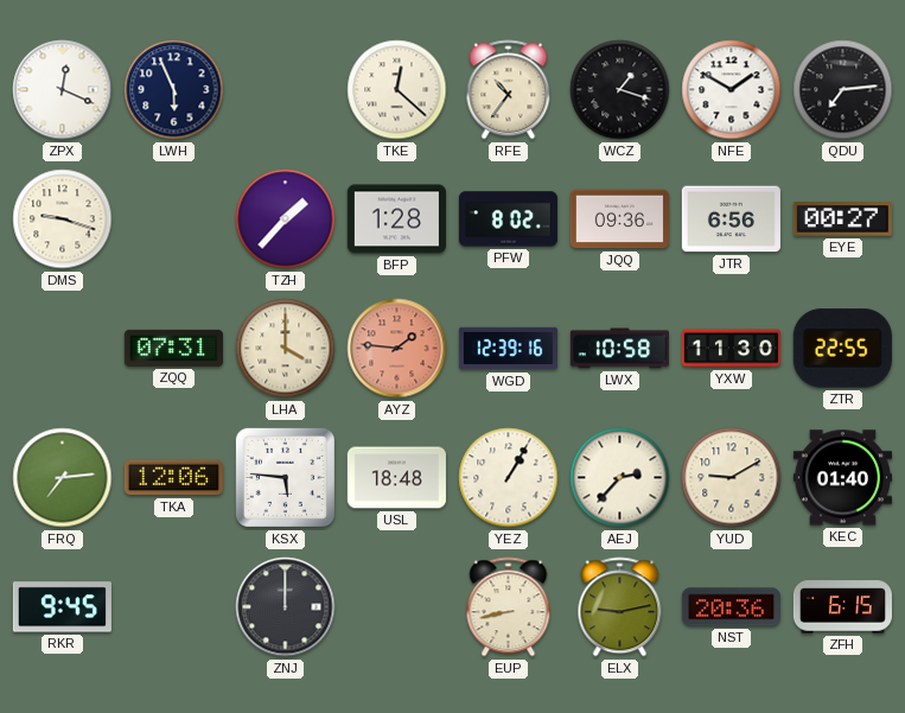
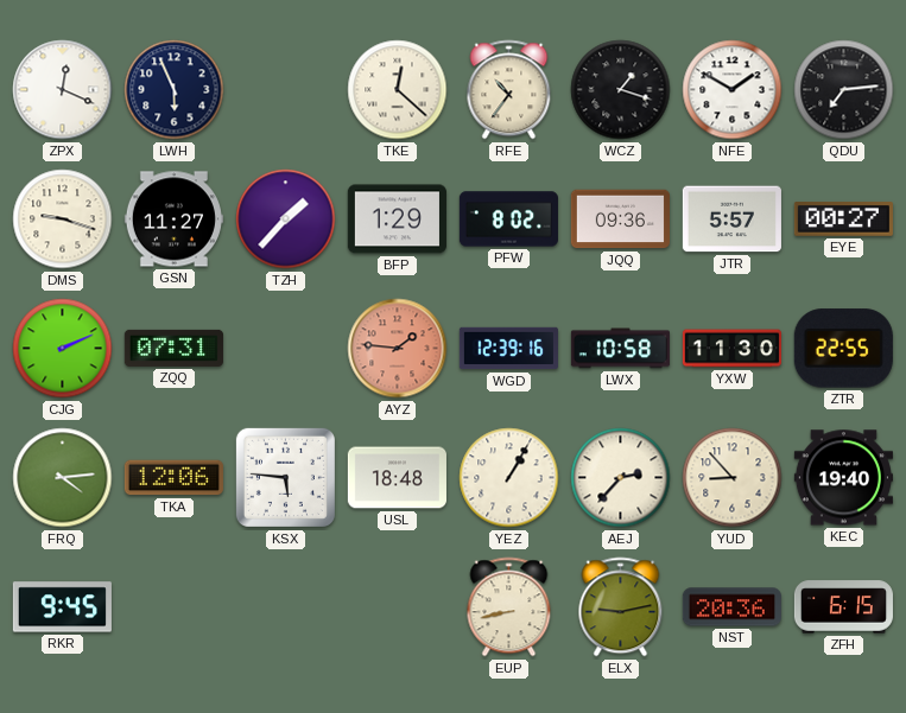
GSN: none -> 11:27 (173, 219)
BFP: 1:28 -> 1:29 (397, 219)
JTR: 6:56 -> 5:57 (731, 219)
CJG: none -> 2:11 (63, 349)
LHA: 4:00 -> none (286, 349)
FRQ: 7:14 -> 4:14 (63, 478)
YUD: 9:10 -> 8:53 (733, 478)
KEC: 01:40 -> 19:40 (843, 478)
ZNJ: 12:00 -> none (286, 607)
